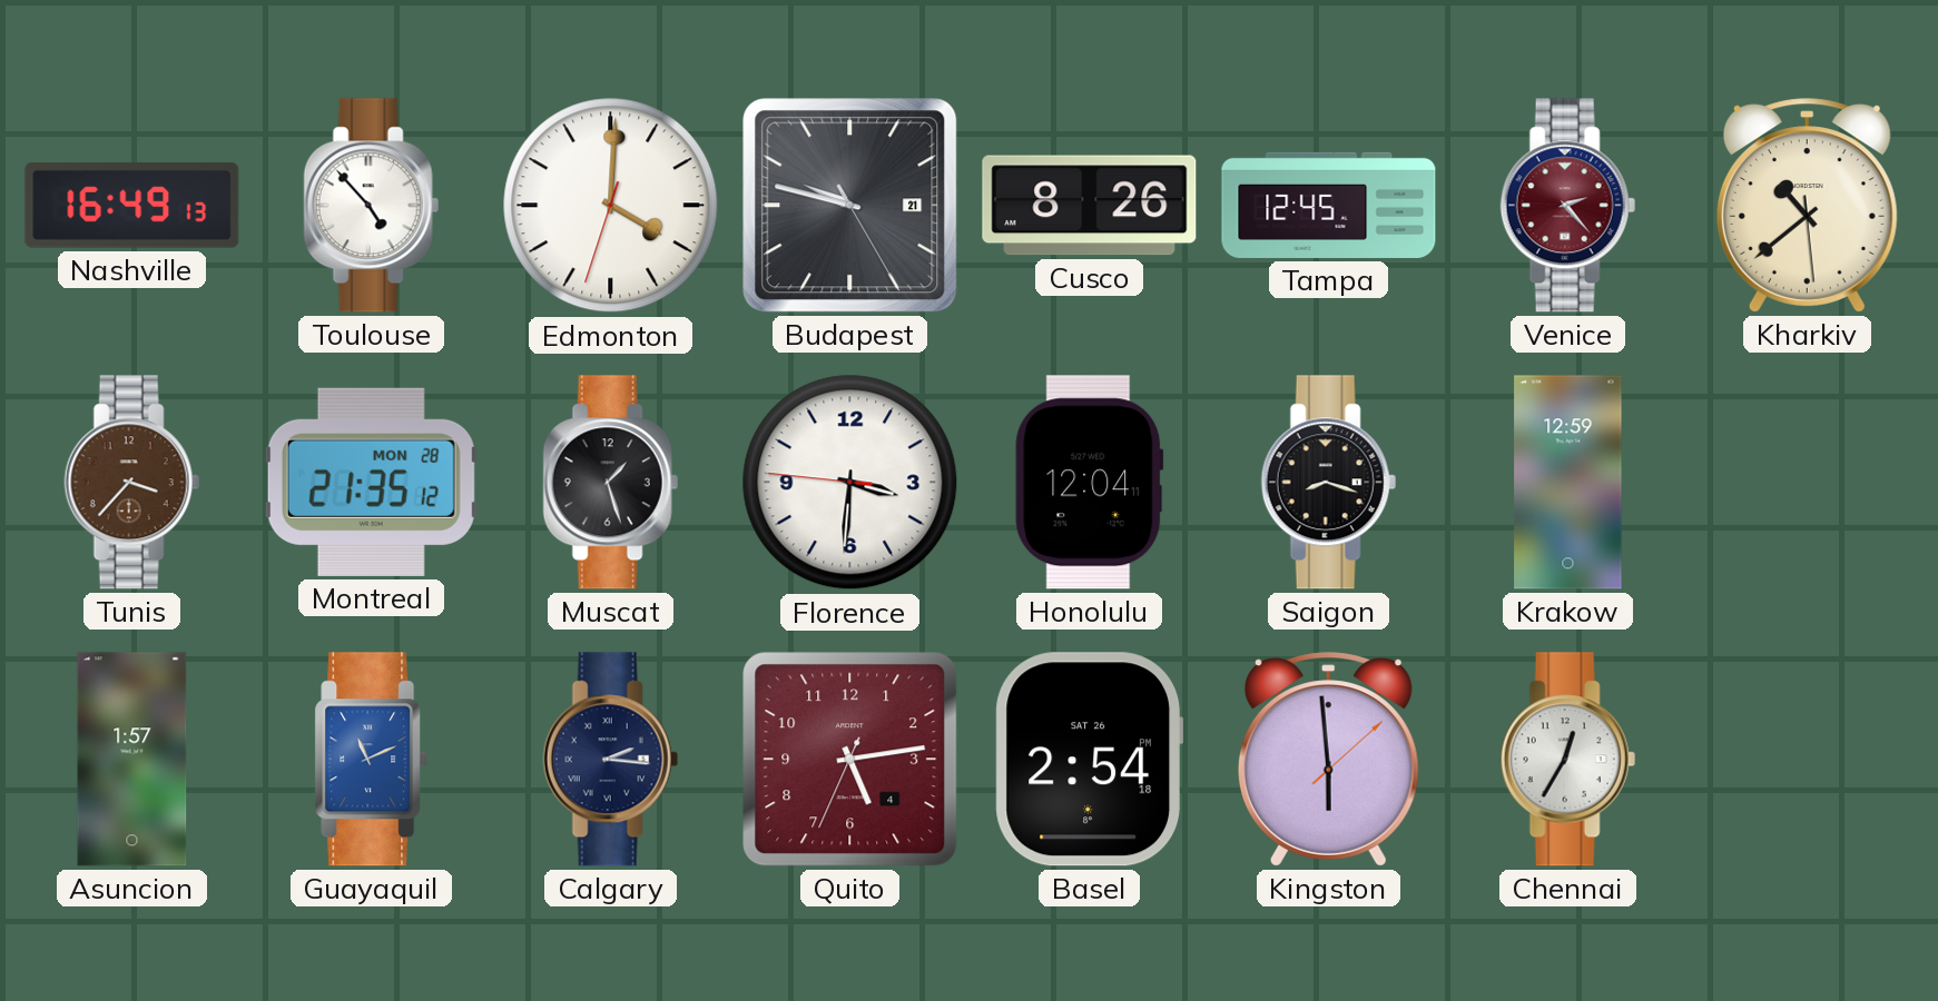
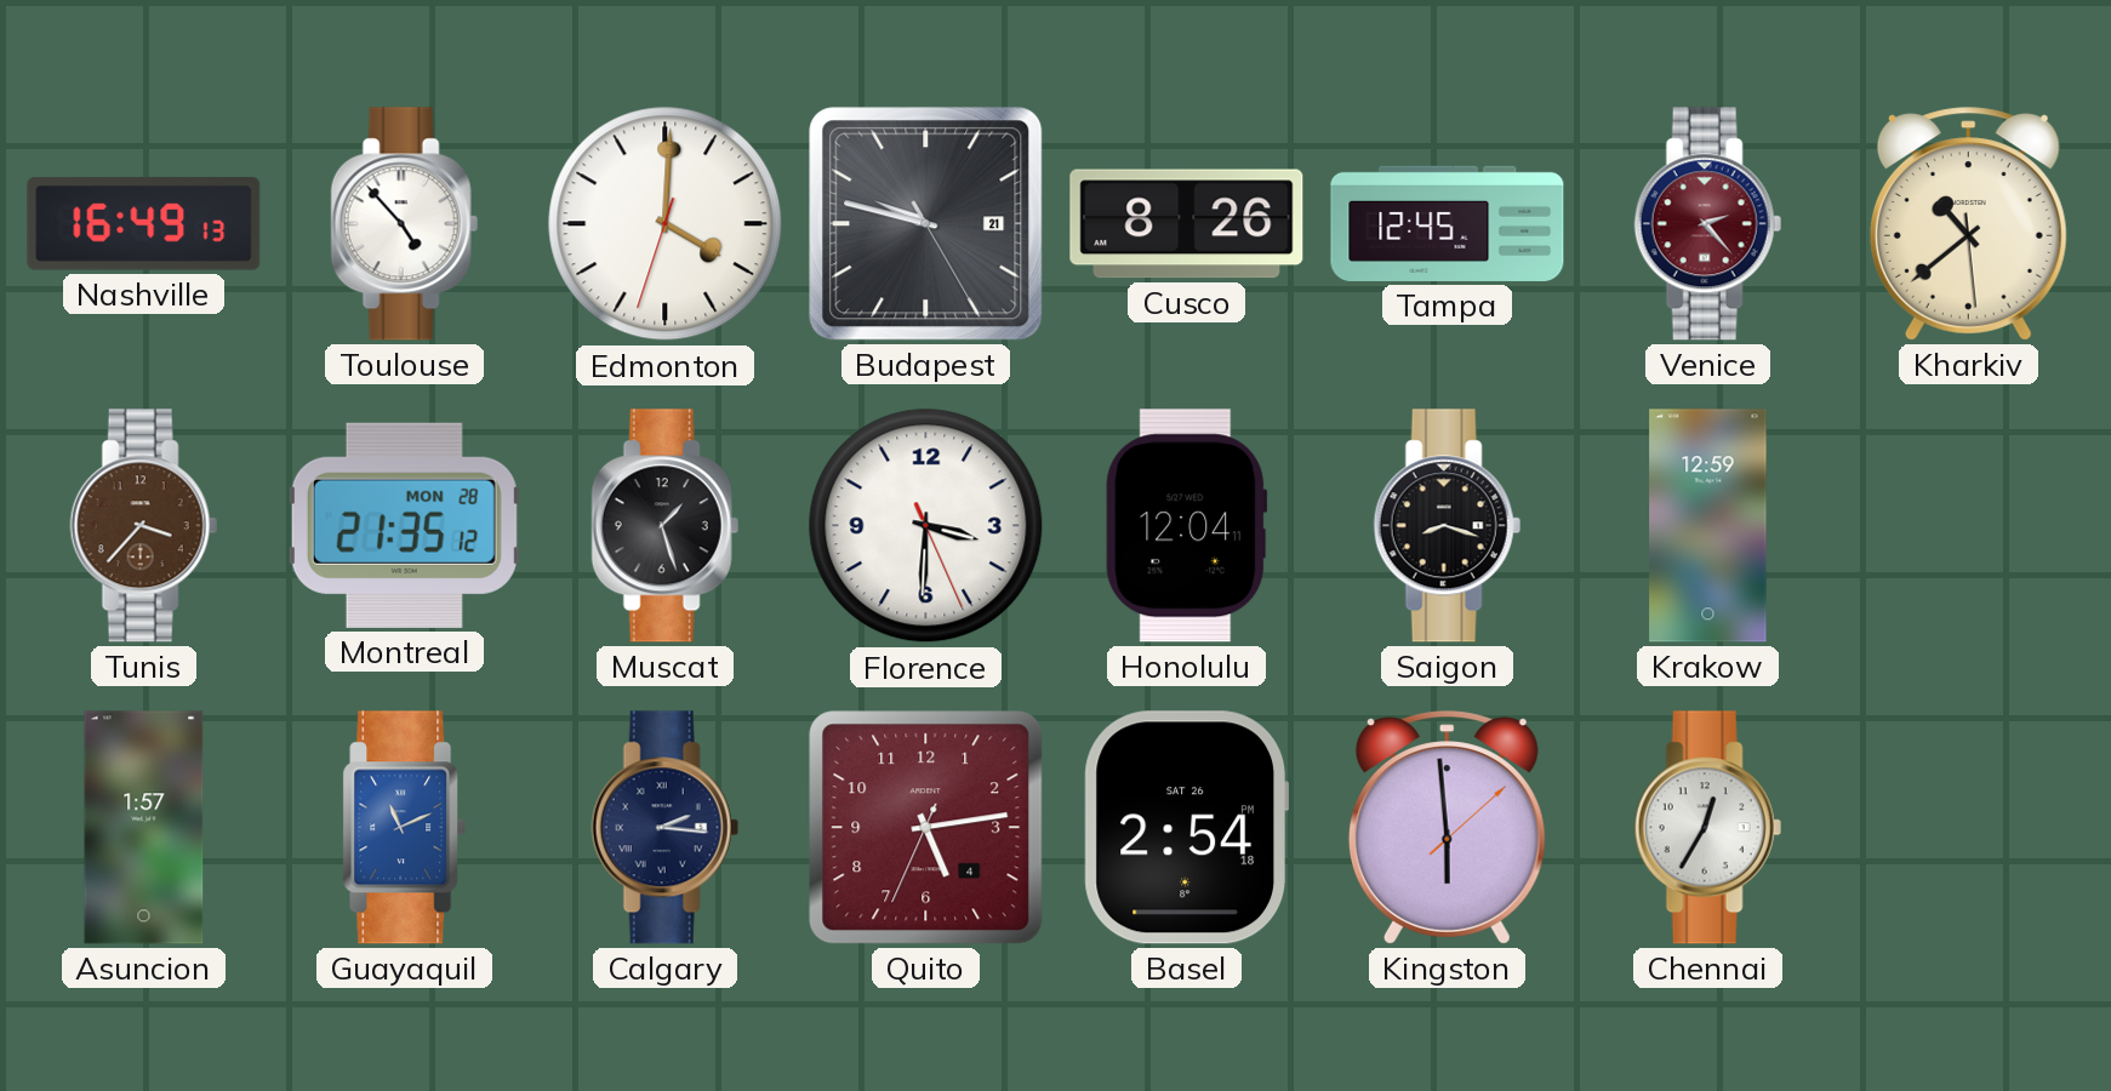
Florence: 3:30:46 -> 3:30:26 (926, 526)
